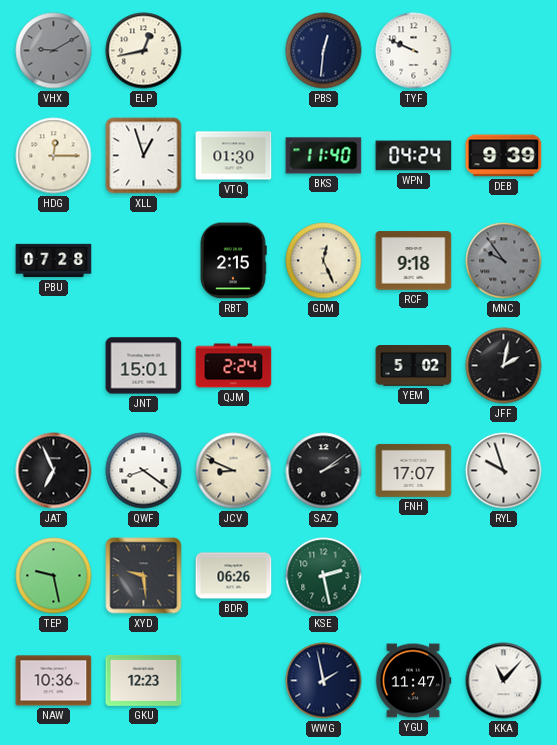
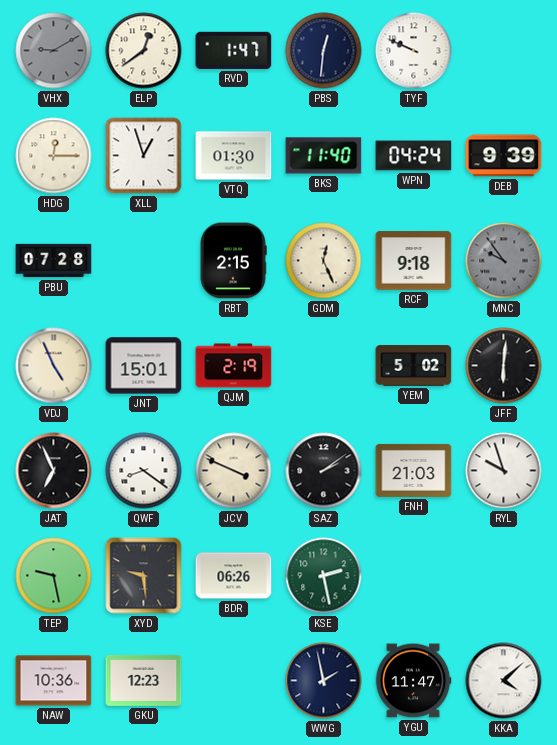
ELP: 12:43 -> 12:39 (144, 51)
RVD: none -> 1:47 (234, 50)
VDJ: none -> 4:56 (54, 366)
QJM: 2:24 -> 2:19 (234, 366)
JFF: 2:02 -> 6:01 (504, 366)
JCV: 8:49 -> 3:49 (234, 471)
FNH: 17:07 -> 21:03 (414, 470)
KKA: 11:07 -> 4:08 (504, 681)
